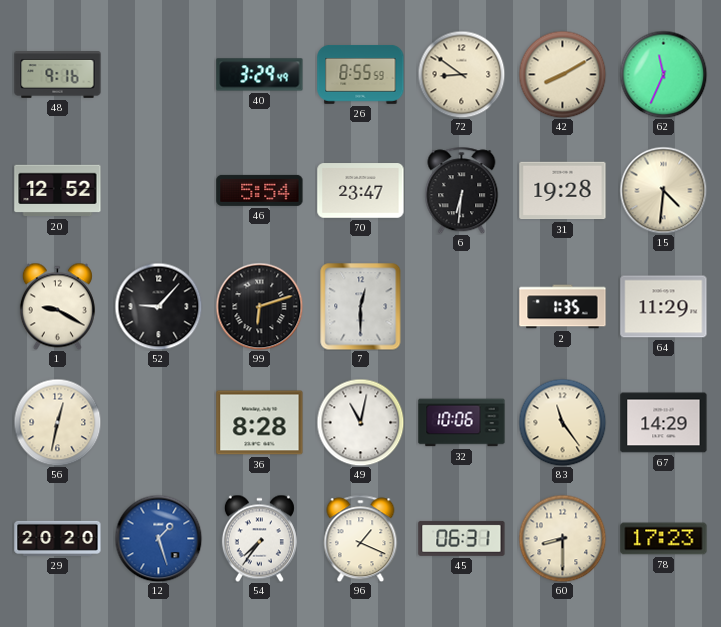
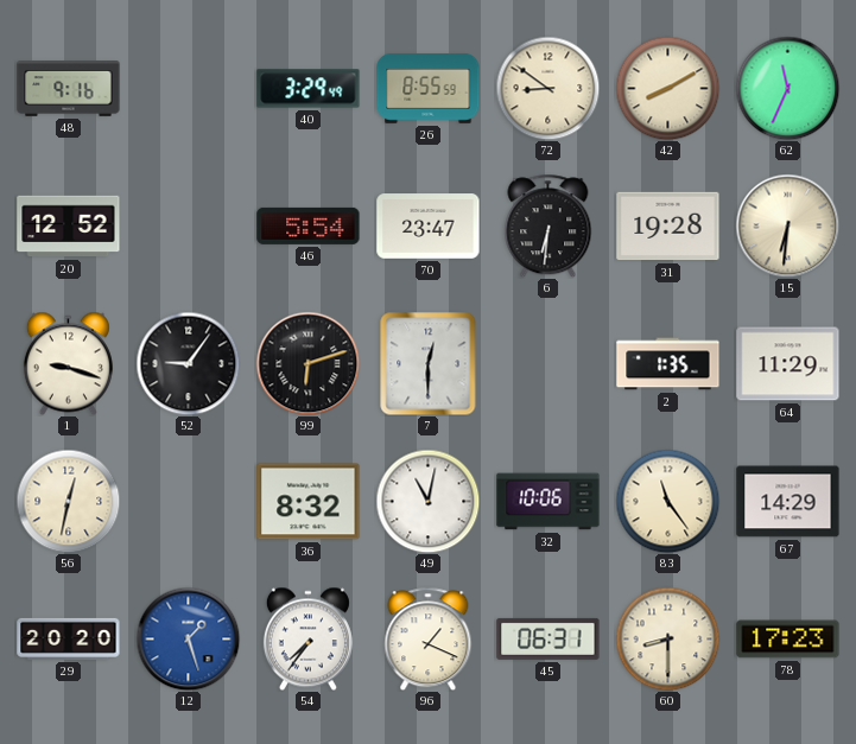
15: 4:31 -> 6:31 (787, 225)
1: 9:20 -> 9:18 (68, 363)
52: 9:07 -> 9:06 (188, 363)
36: 8:28 -> 8:32 (309, 502)
